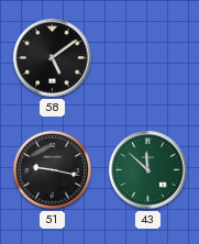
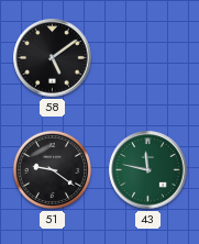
51: 9:17 -> 9:21 (52, 169)
43: 11:52 -> 11:47 (148, 170)
